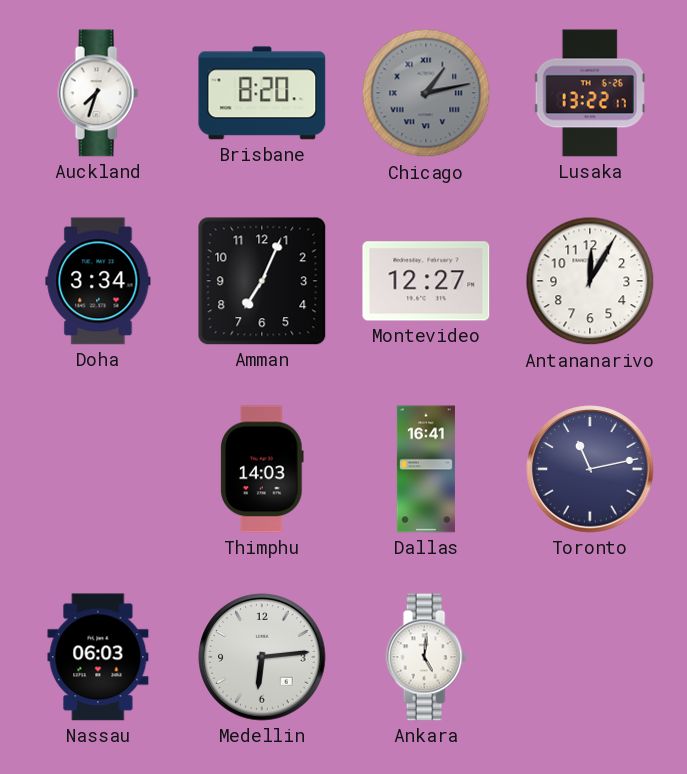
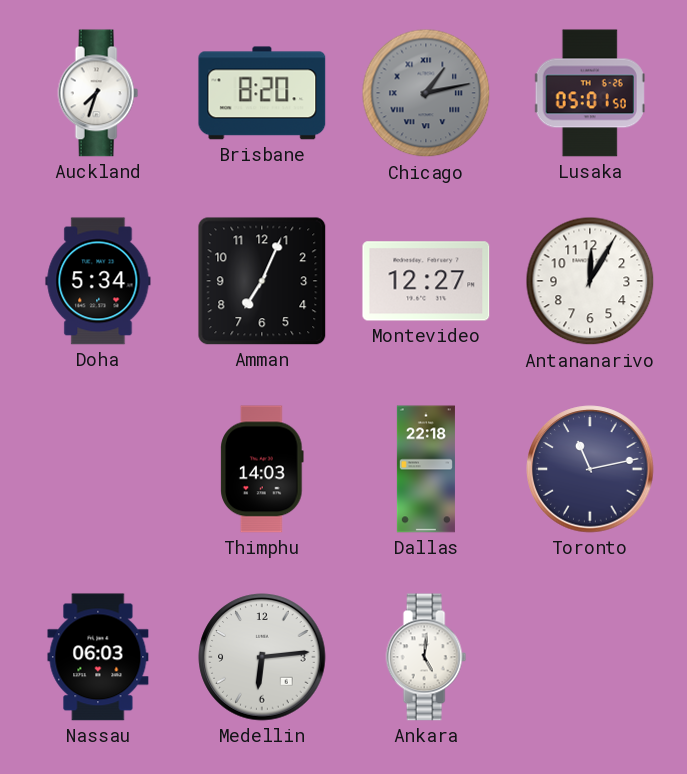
Lusaka: 13:22 -> 05:01 (590, 93)
Doha: 3:34 -> 5:34 (98, 281)
Dallas: 16:41 -> 22:18 (426, 469)
